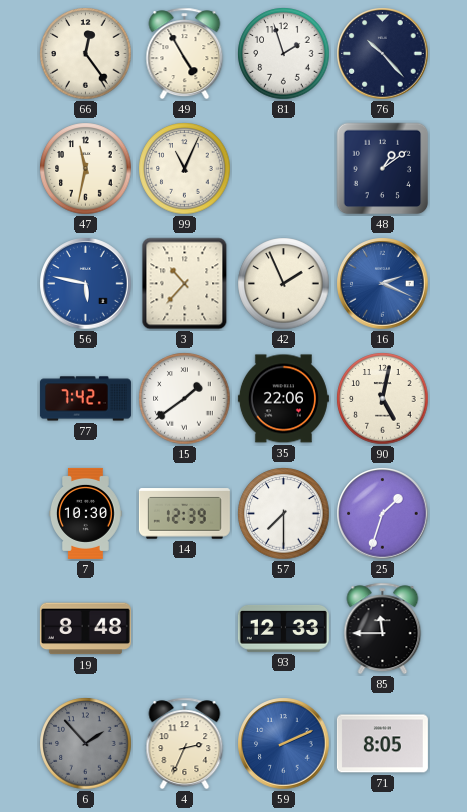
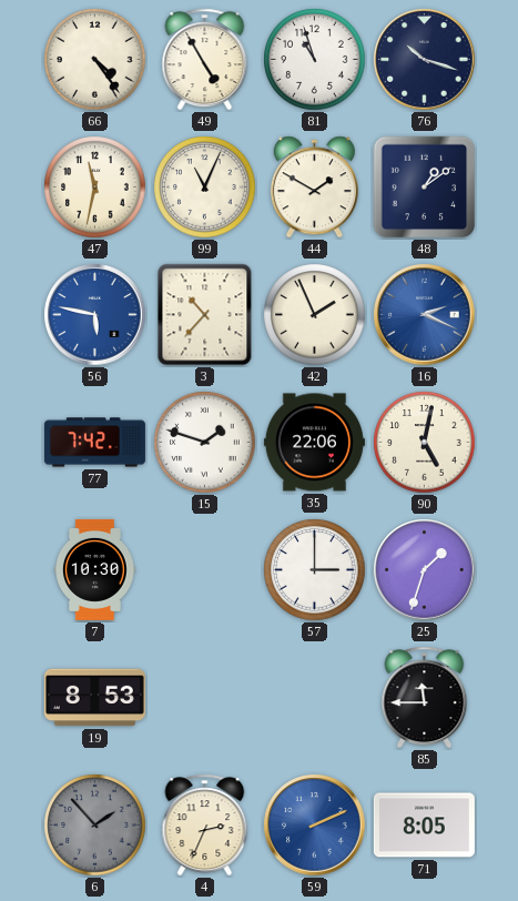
66: 12:24 -> 4:24 (95, 60)
81: 1:57 -> 10:57 (315, 60)
76: 10:23 -> 10:18 (425, 60)
44: none -> 1:50 (314, 188)
15: 1:39 -> 1:48 (205, 443)
14: 12:39 -> none (184, 514)
57: 7:30 -> 3:00 (315, 570)
19: 8:48 -> 8:53 (94, 698)
93: 12:33 -> none (283, 628)
